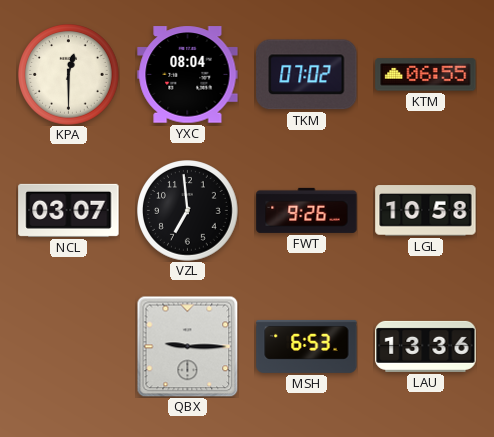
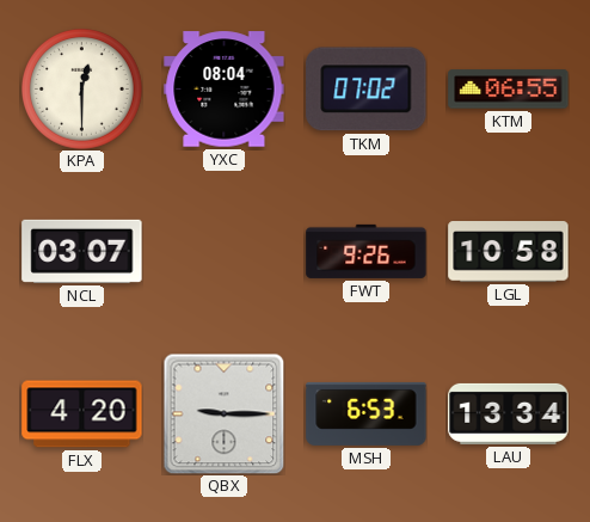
VZL: 6:59 -> none (188, 211)
FLX: none -> 4:20 (82, 414)
LAU: 13:36 -> 13:34 (509, 413)
